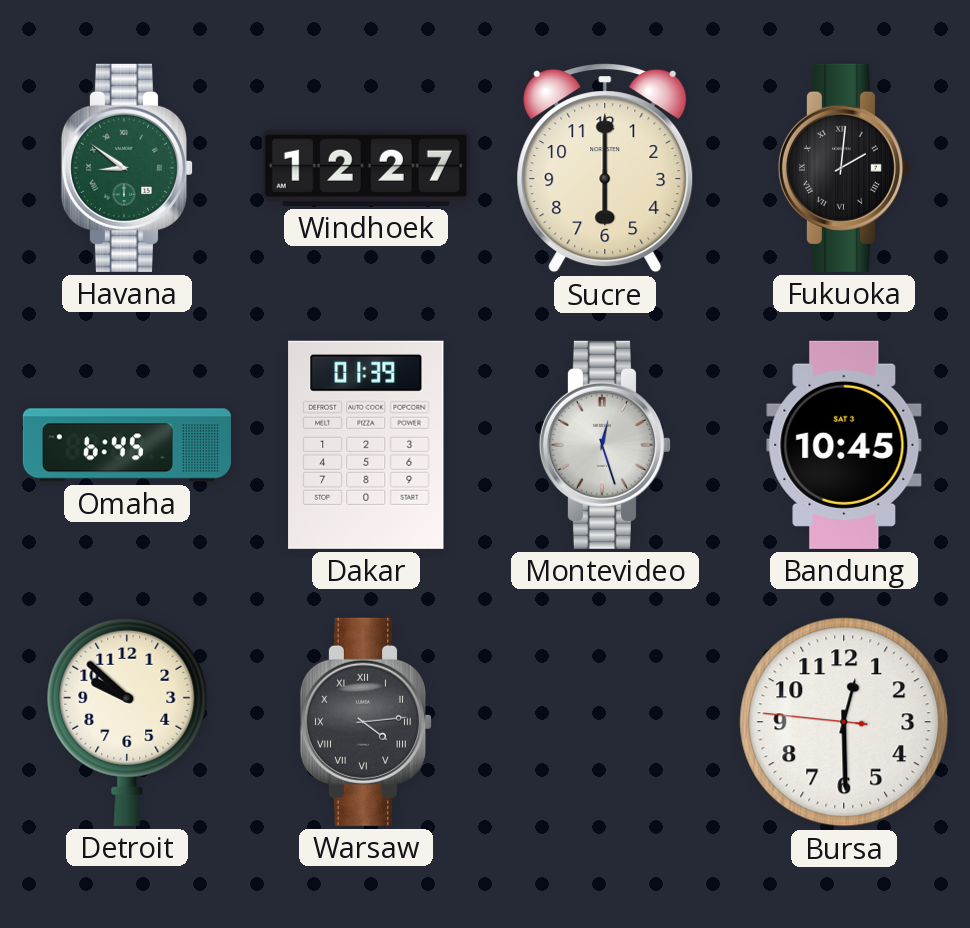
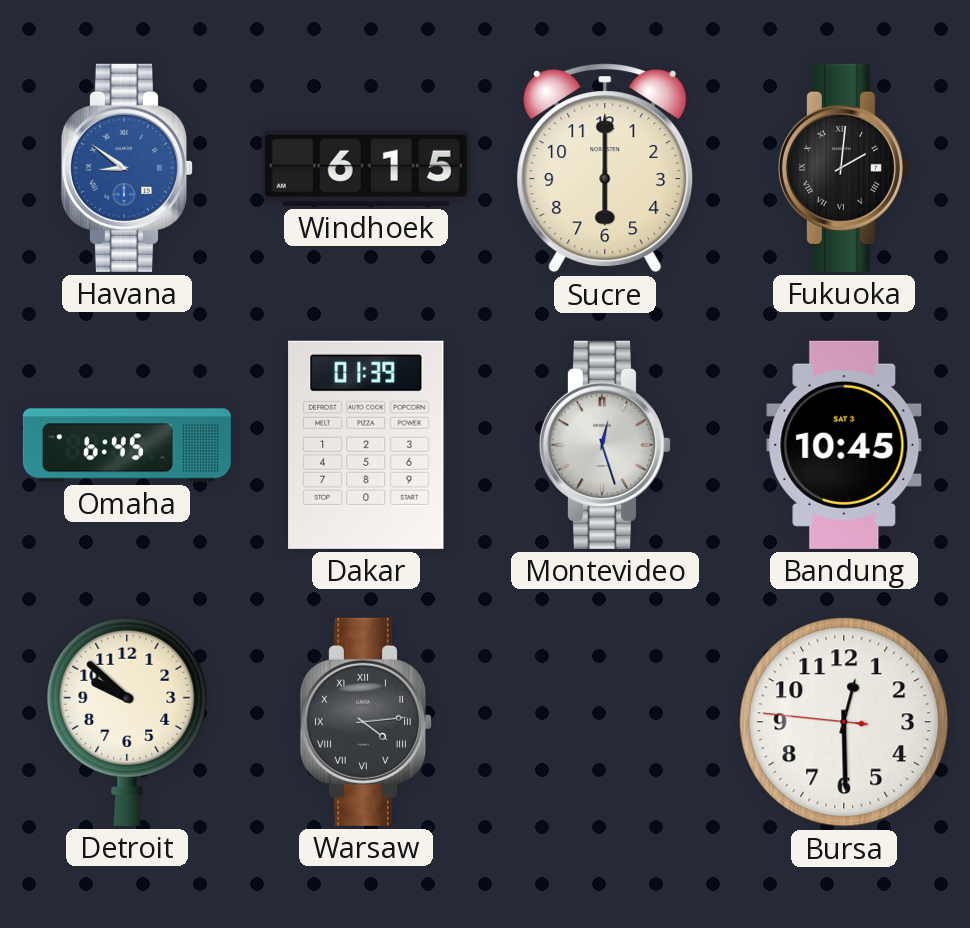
Havana dial: green -> blue (126, 168)
Windhoek: 12:27 -> 6:15 (366, 168)
